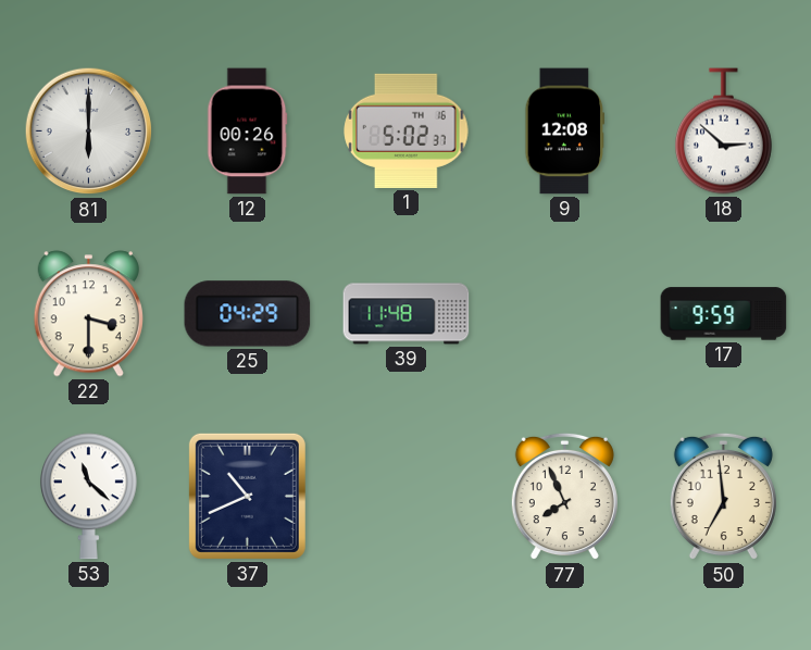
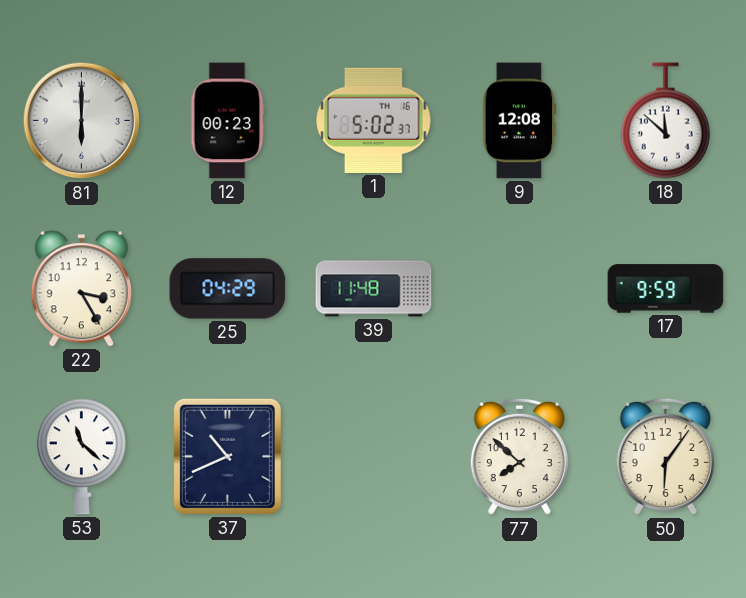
12: 00:26 -> 00:23 (228, 121)
18: 2:52 -> 11:52 (665, 121)
22: 3:30 -> 3:25 (81, 289)
77: 7:56 -> 7:52 (519, 457)
50: 6:59 -> 6:06 (665, 457)
